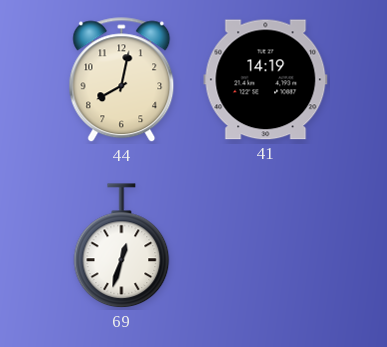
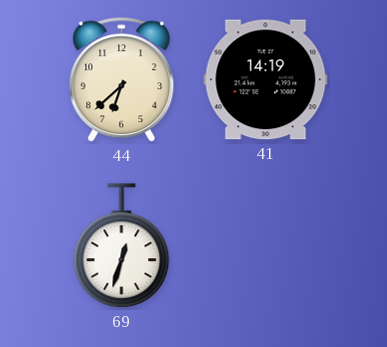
44: 8:02 -> 6:38 (122, 80)
